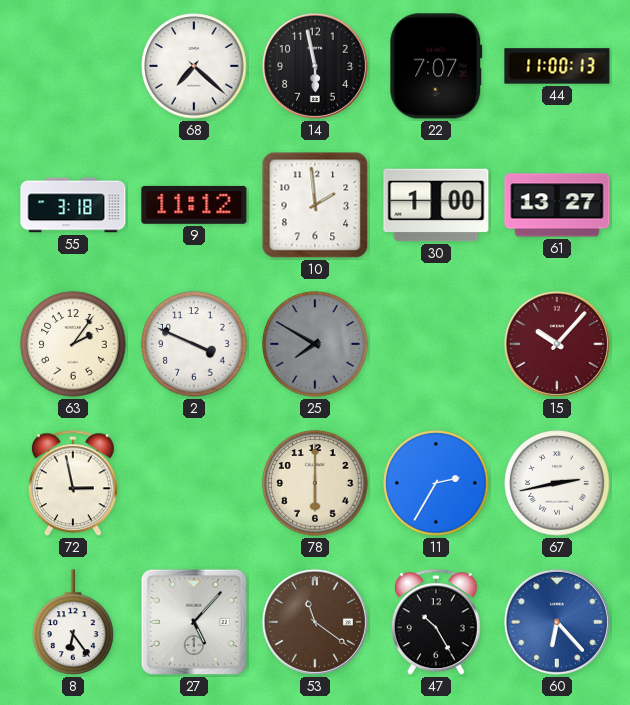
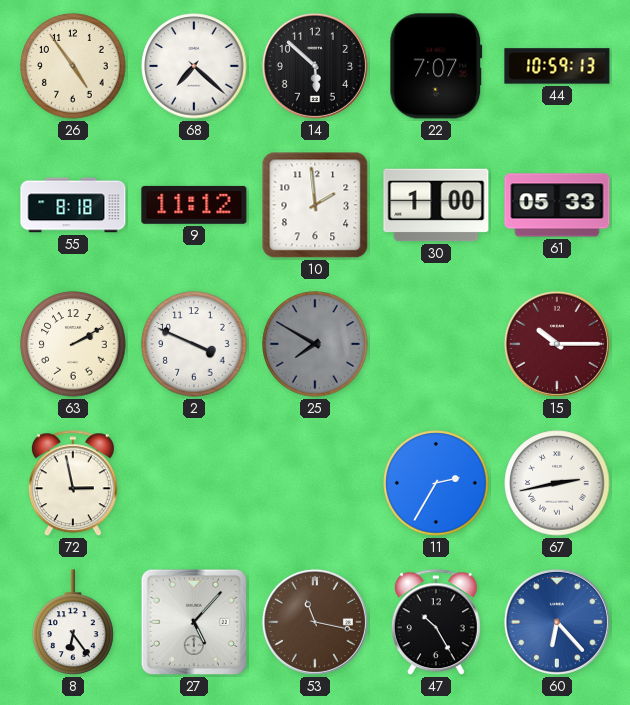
26: none -> 4:54 (73, 66)
14: 5:58 -> 5:52 (315, 66)
44: 11:00 -> 10:59 (557, 66)
55: 3:18 -> 8:18 (73, 205)
61: 13:27 -> 05:33 (557, 205)
63: 2:06 -> 2:10 (73, 344)
15: 10:07 -> 10:15 (557, 344)
78: 6:00 -> none (315, 483)
53: 11:21 -> 11:17 (315, 622)
